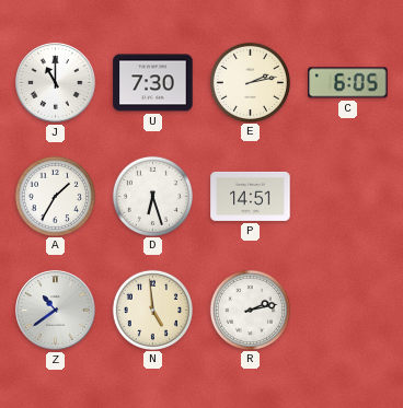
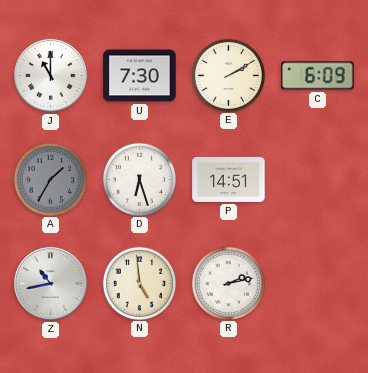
E: 2:13 -> 2:10 (228, 75)
C: 6:05 -> 6:09 (318, 76)
A dial: white -> grey (50, 179)
Z: 10:39 -> 10:43 (51, 284)
